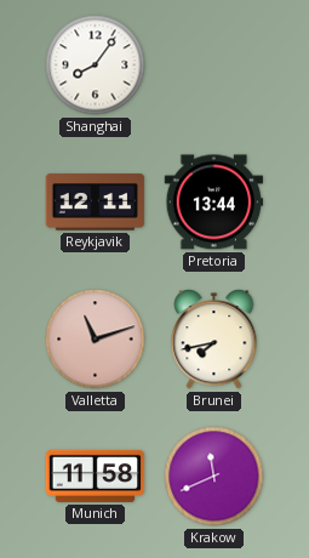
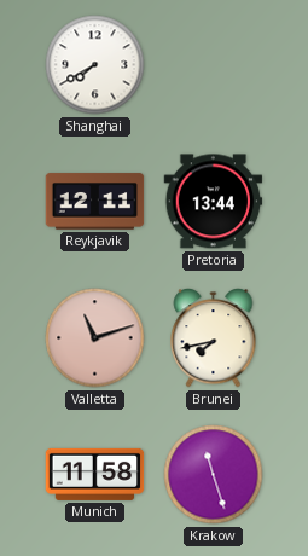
Shanghai: 8:06 -> 7:40 (95, 65)
Krakow: 11:41 -> 11:27 (214, 475)
